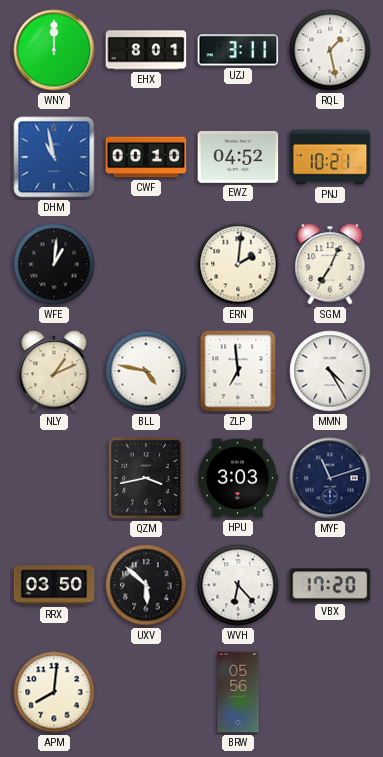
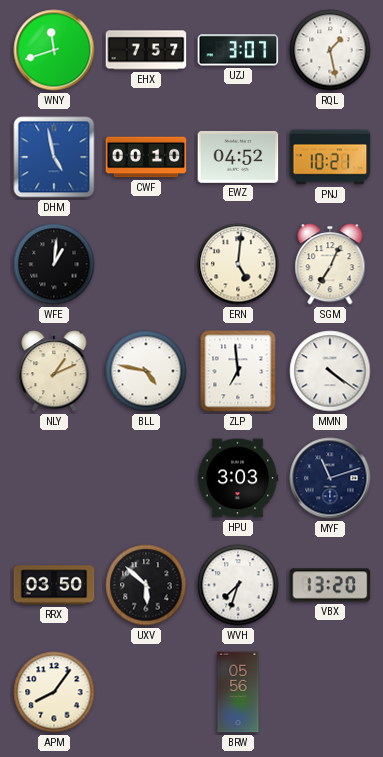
WNY: 12:00 -> 11:42 (54, 50)
EHX: 8:01 -> 7:57 (146, 50)
UZJ: 3:11 -> 3:07 (238, 50)
DHM: 10:58 -> 4:58 (54, 157)
ERN: 2:01 -> 5:01 (238, 264)
MMN: 4:25 -> 4:21 (330, 371)
QZM: 3:43 -> none (146, 478)
WVH: 6:23 -> 7:33 (238, 585)
VBX: 17:20 -> 13:20 (330, 585)
APM: 8:01 -> 8:06 (54, 692)
